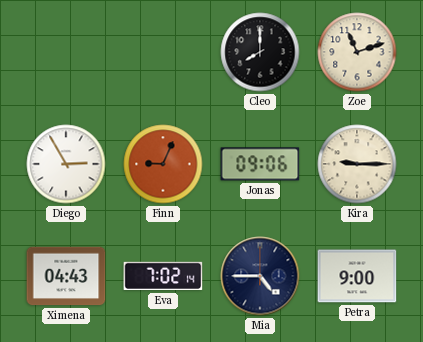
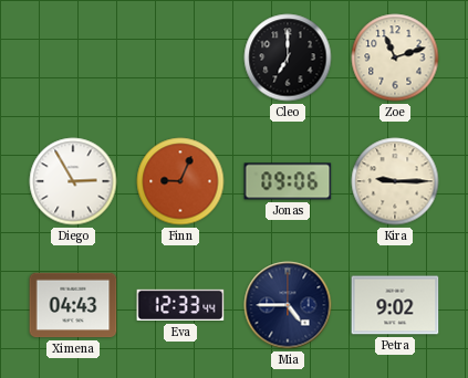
Cleo: 8:00 -> 7:00 (288, 57)
Eva: 7:02 -> 12:33 (180, 305)
Petra: 9:00 -> 9:02 (395, 305)
